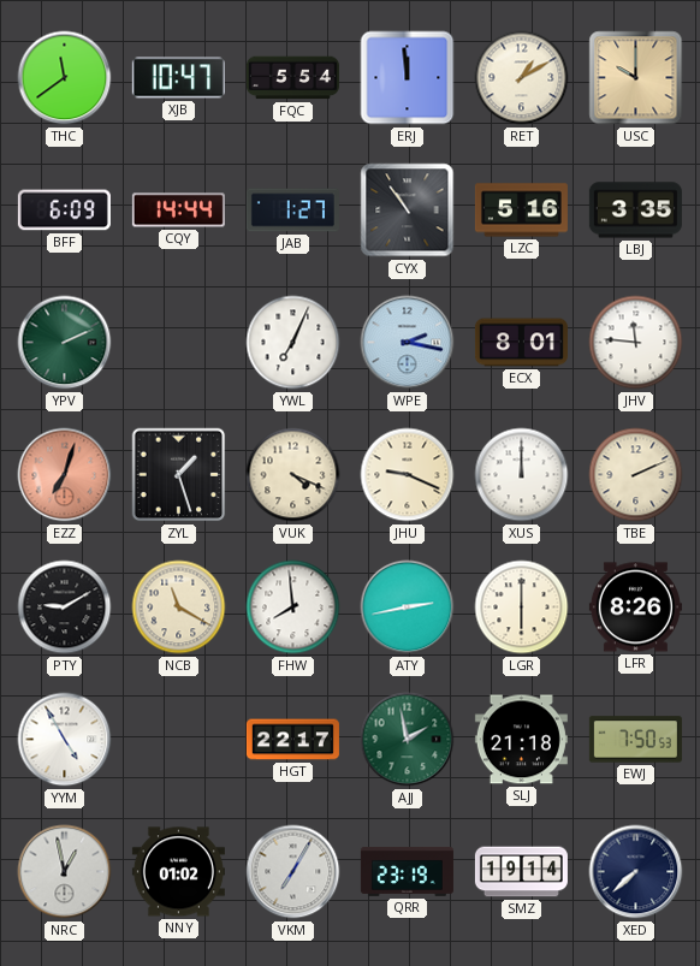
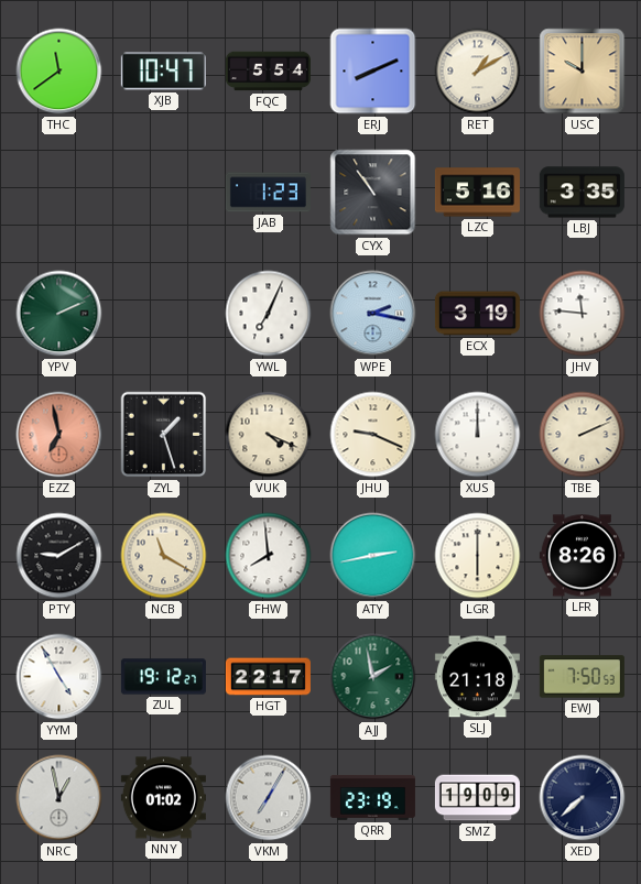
ERJ: 11:59 -> 8:11 (373, 72)
BFF: 6:09 -> none (64, 211)
CQY: 14:44 -> none (178, 211)
JAB: 1:27 -> 1:23 (268, 193)
ECX: 8:01 -> 3:19 (477, 314)
EZZ: 7:03 -> 6:58 (59, 435)
ZUL: none -> 19:12 (163, 677)
SMZ: 19:14 -> 19:09 (477, 798)
